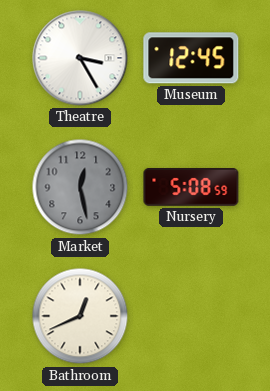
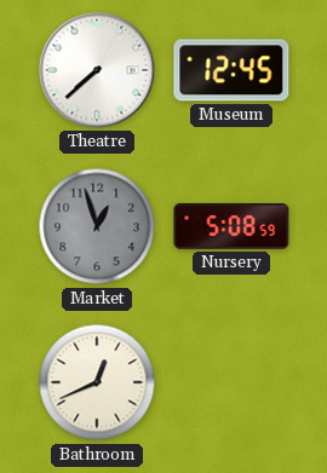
Theatre: 3:25 -> 7:38 (97, 70)
Market: 12:28 -> 12:57 (97, 226)
